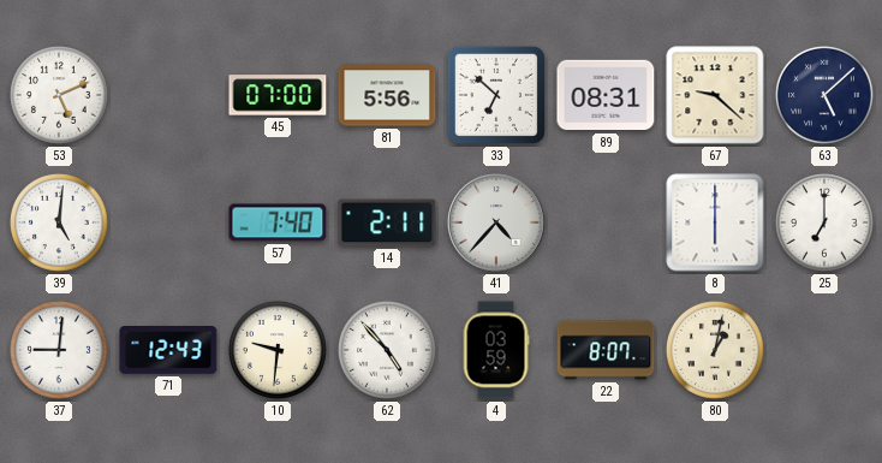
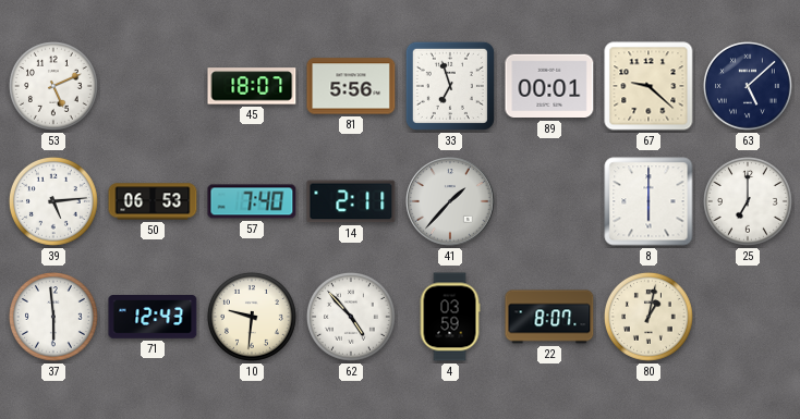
45: 07:00 -> 18:07 (252, 86)
33: 6:52 -> 6:57 (450, 86)
89: 08:31 -> 00:01 (549, 86)
39: 5:01 -> 5:14 (53, 201)
50: none -> 06:53 (153, 201)
41: 4:37 -> 1:37 (450, 201)
37: 9:01 -> 5:59 (53, 317)
